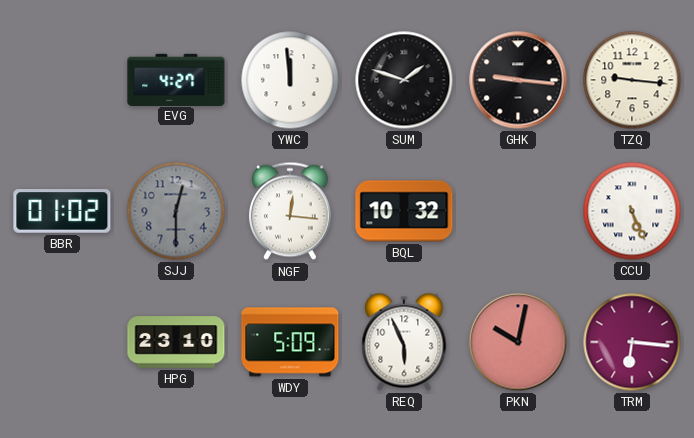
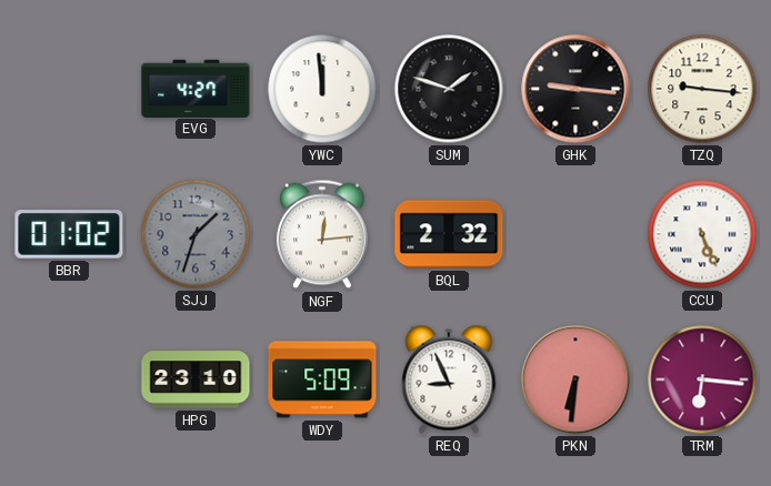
SJJ: 12:30 -> 1:33 (196, 234)
NGF: 12:16 -> 12:14 (322, 234)
BQL: 10:32 -> 2:32 (449, 234)
REQ: 5:56 -> 8:56 (449, 379)
PKN: 10:02 -> 6:31 (575, 379)
